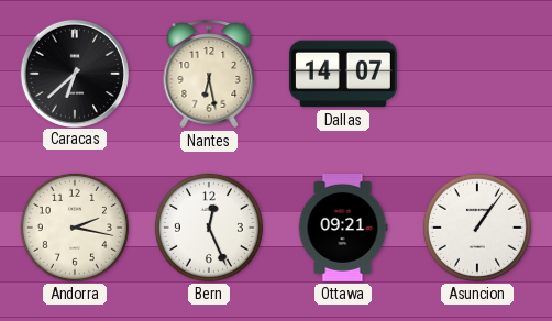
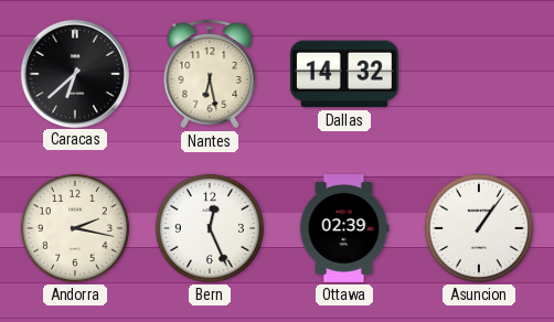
Dallas: 14:07 -> 14:32 (344, 74)
Ottawa: 09:21 -> 02:39 (344, 228)
